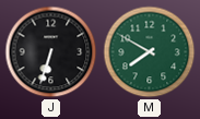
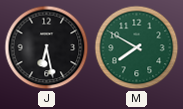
J: 6:33 -> 6:28 (47, 48)
